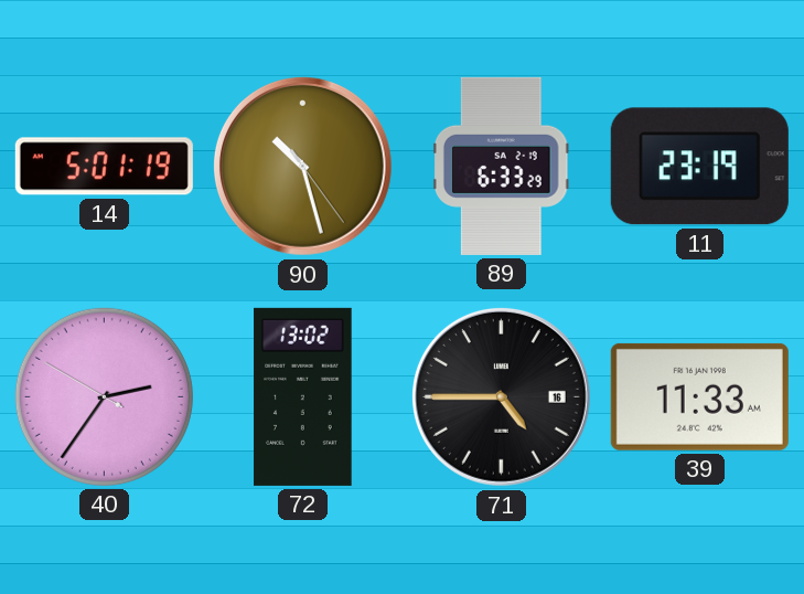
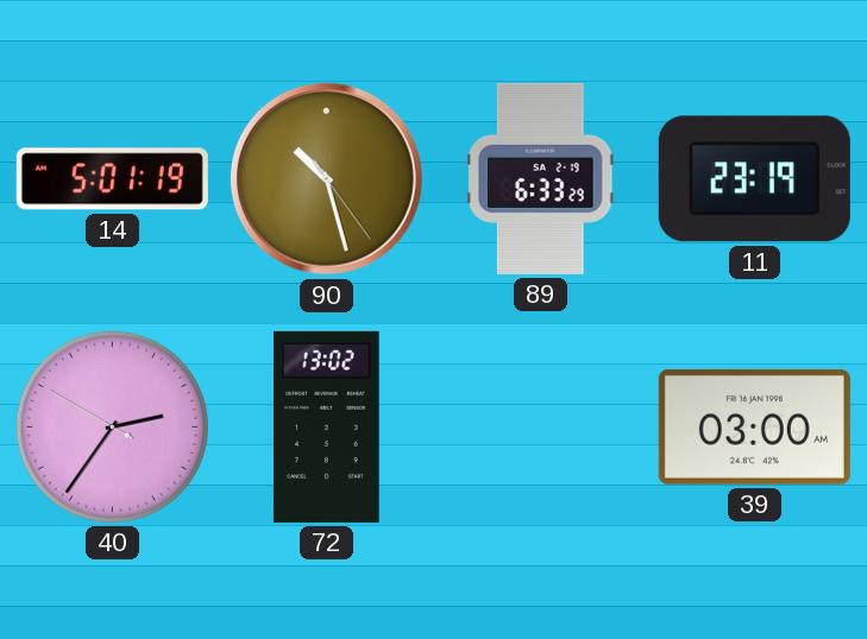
71: 4:45 -> none (501, 396)
39: 11:33 -> 03:00 (754, 426)
